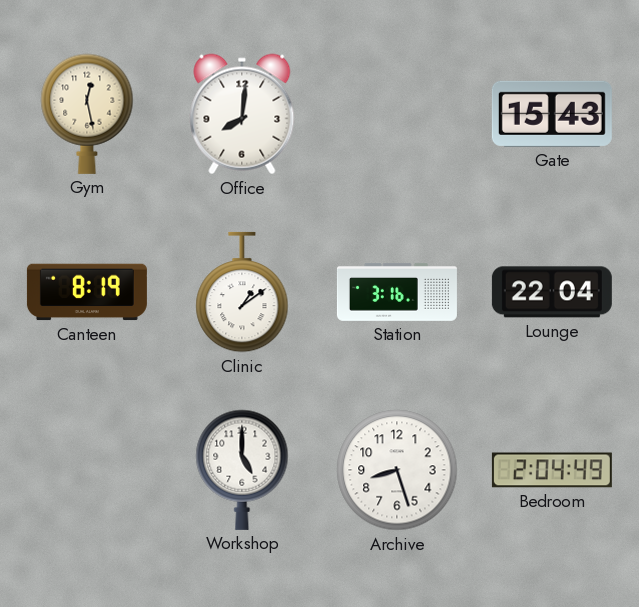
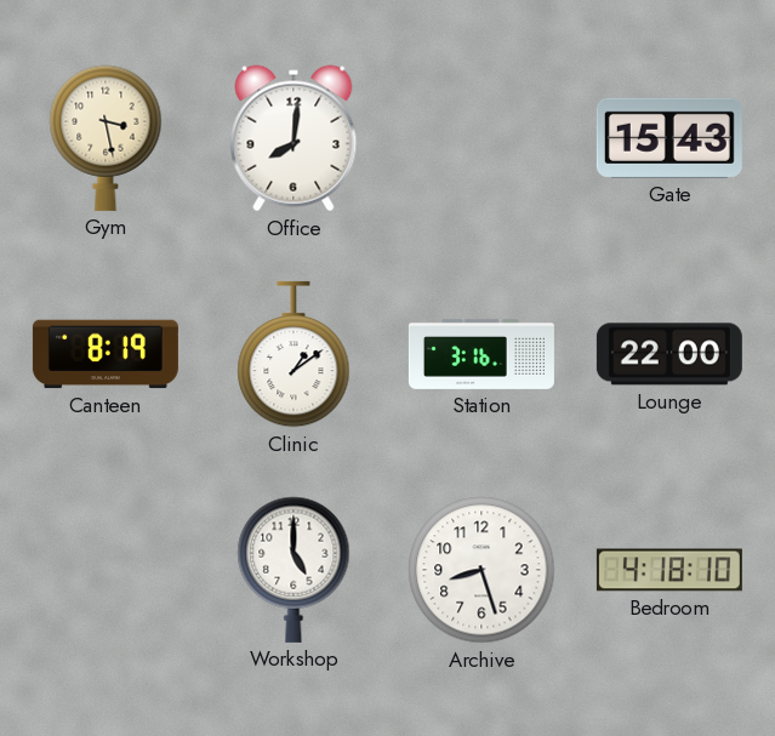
Gym: 12:28 -> 3:28 (106, 138)
Lounge: 22:04 -> 22:00 (669, 354)
Bedroom: 2:04 -> 4:18 (669, 570)
